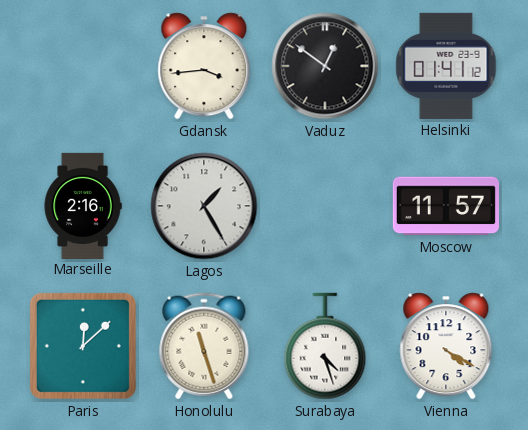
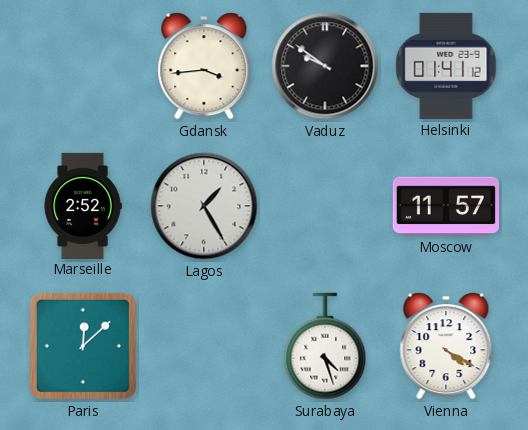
Vaduz: 12:51 -> 9:51 (325, 66)
Marseille: 2:16 -> 2:52 (83, 205)
Honolulu: 11:27 -> none (204, 346)
